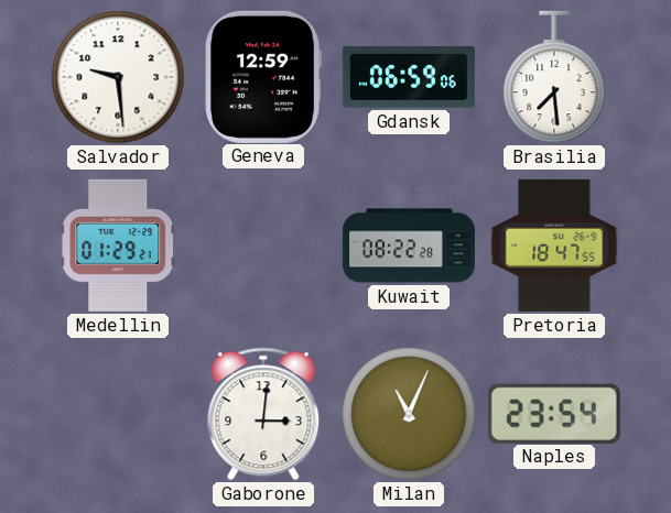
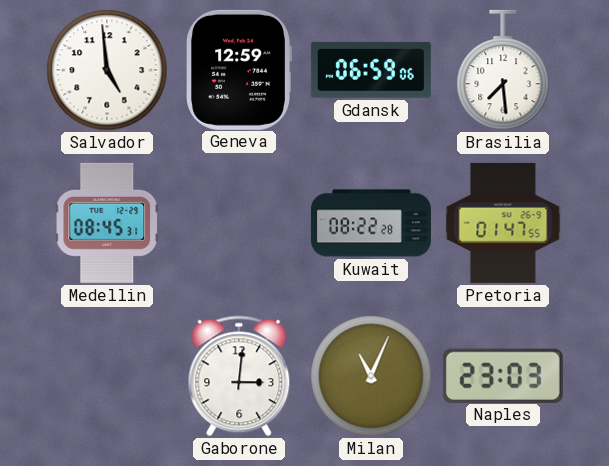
Salvador: 9:29 -> 4:59 (107, 70)
Medellin: 01:29 -> 08:45 (107, 223)
Pretoria: 18:47 -> 01:47 (503, 223)
Naples: 23:54 -> 23:03 (503, 375)
